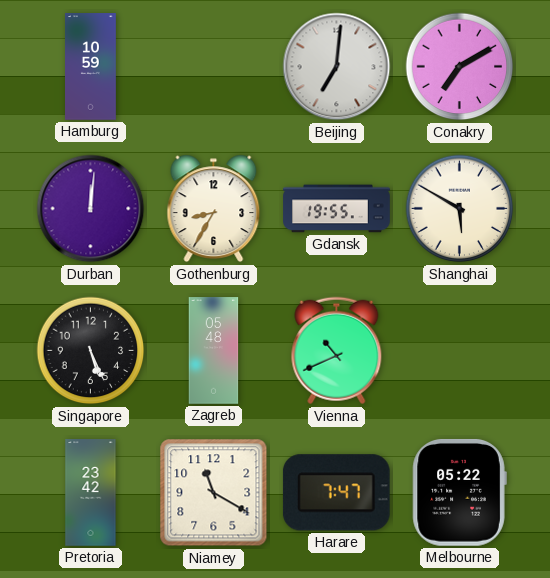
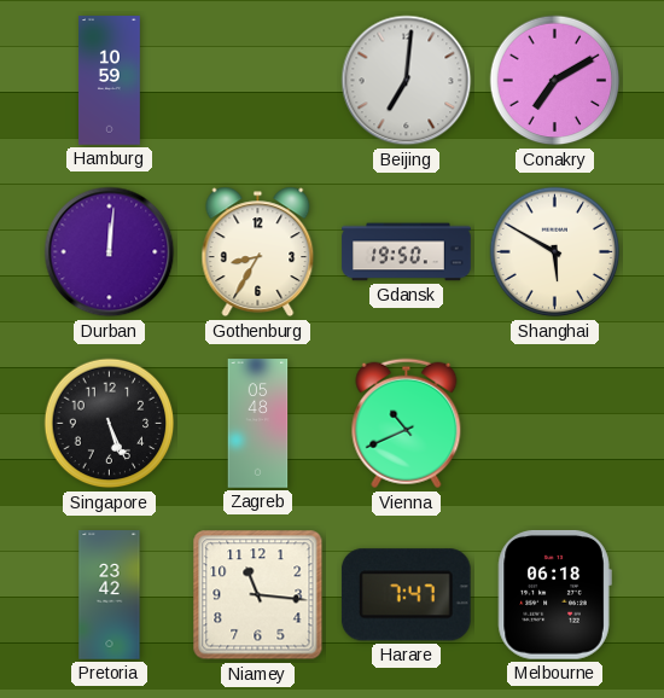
Gdansk: 19:55 -> 19:50 (407, 252)
Niamey: 11:20 -> 11:16 (258, 595)
Melbourne: 05:22 -> 06:18 (554, 594)
